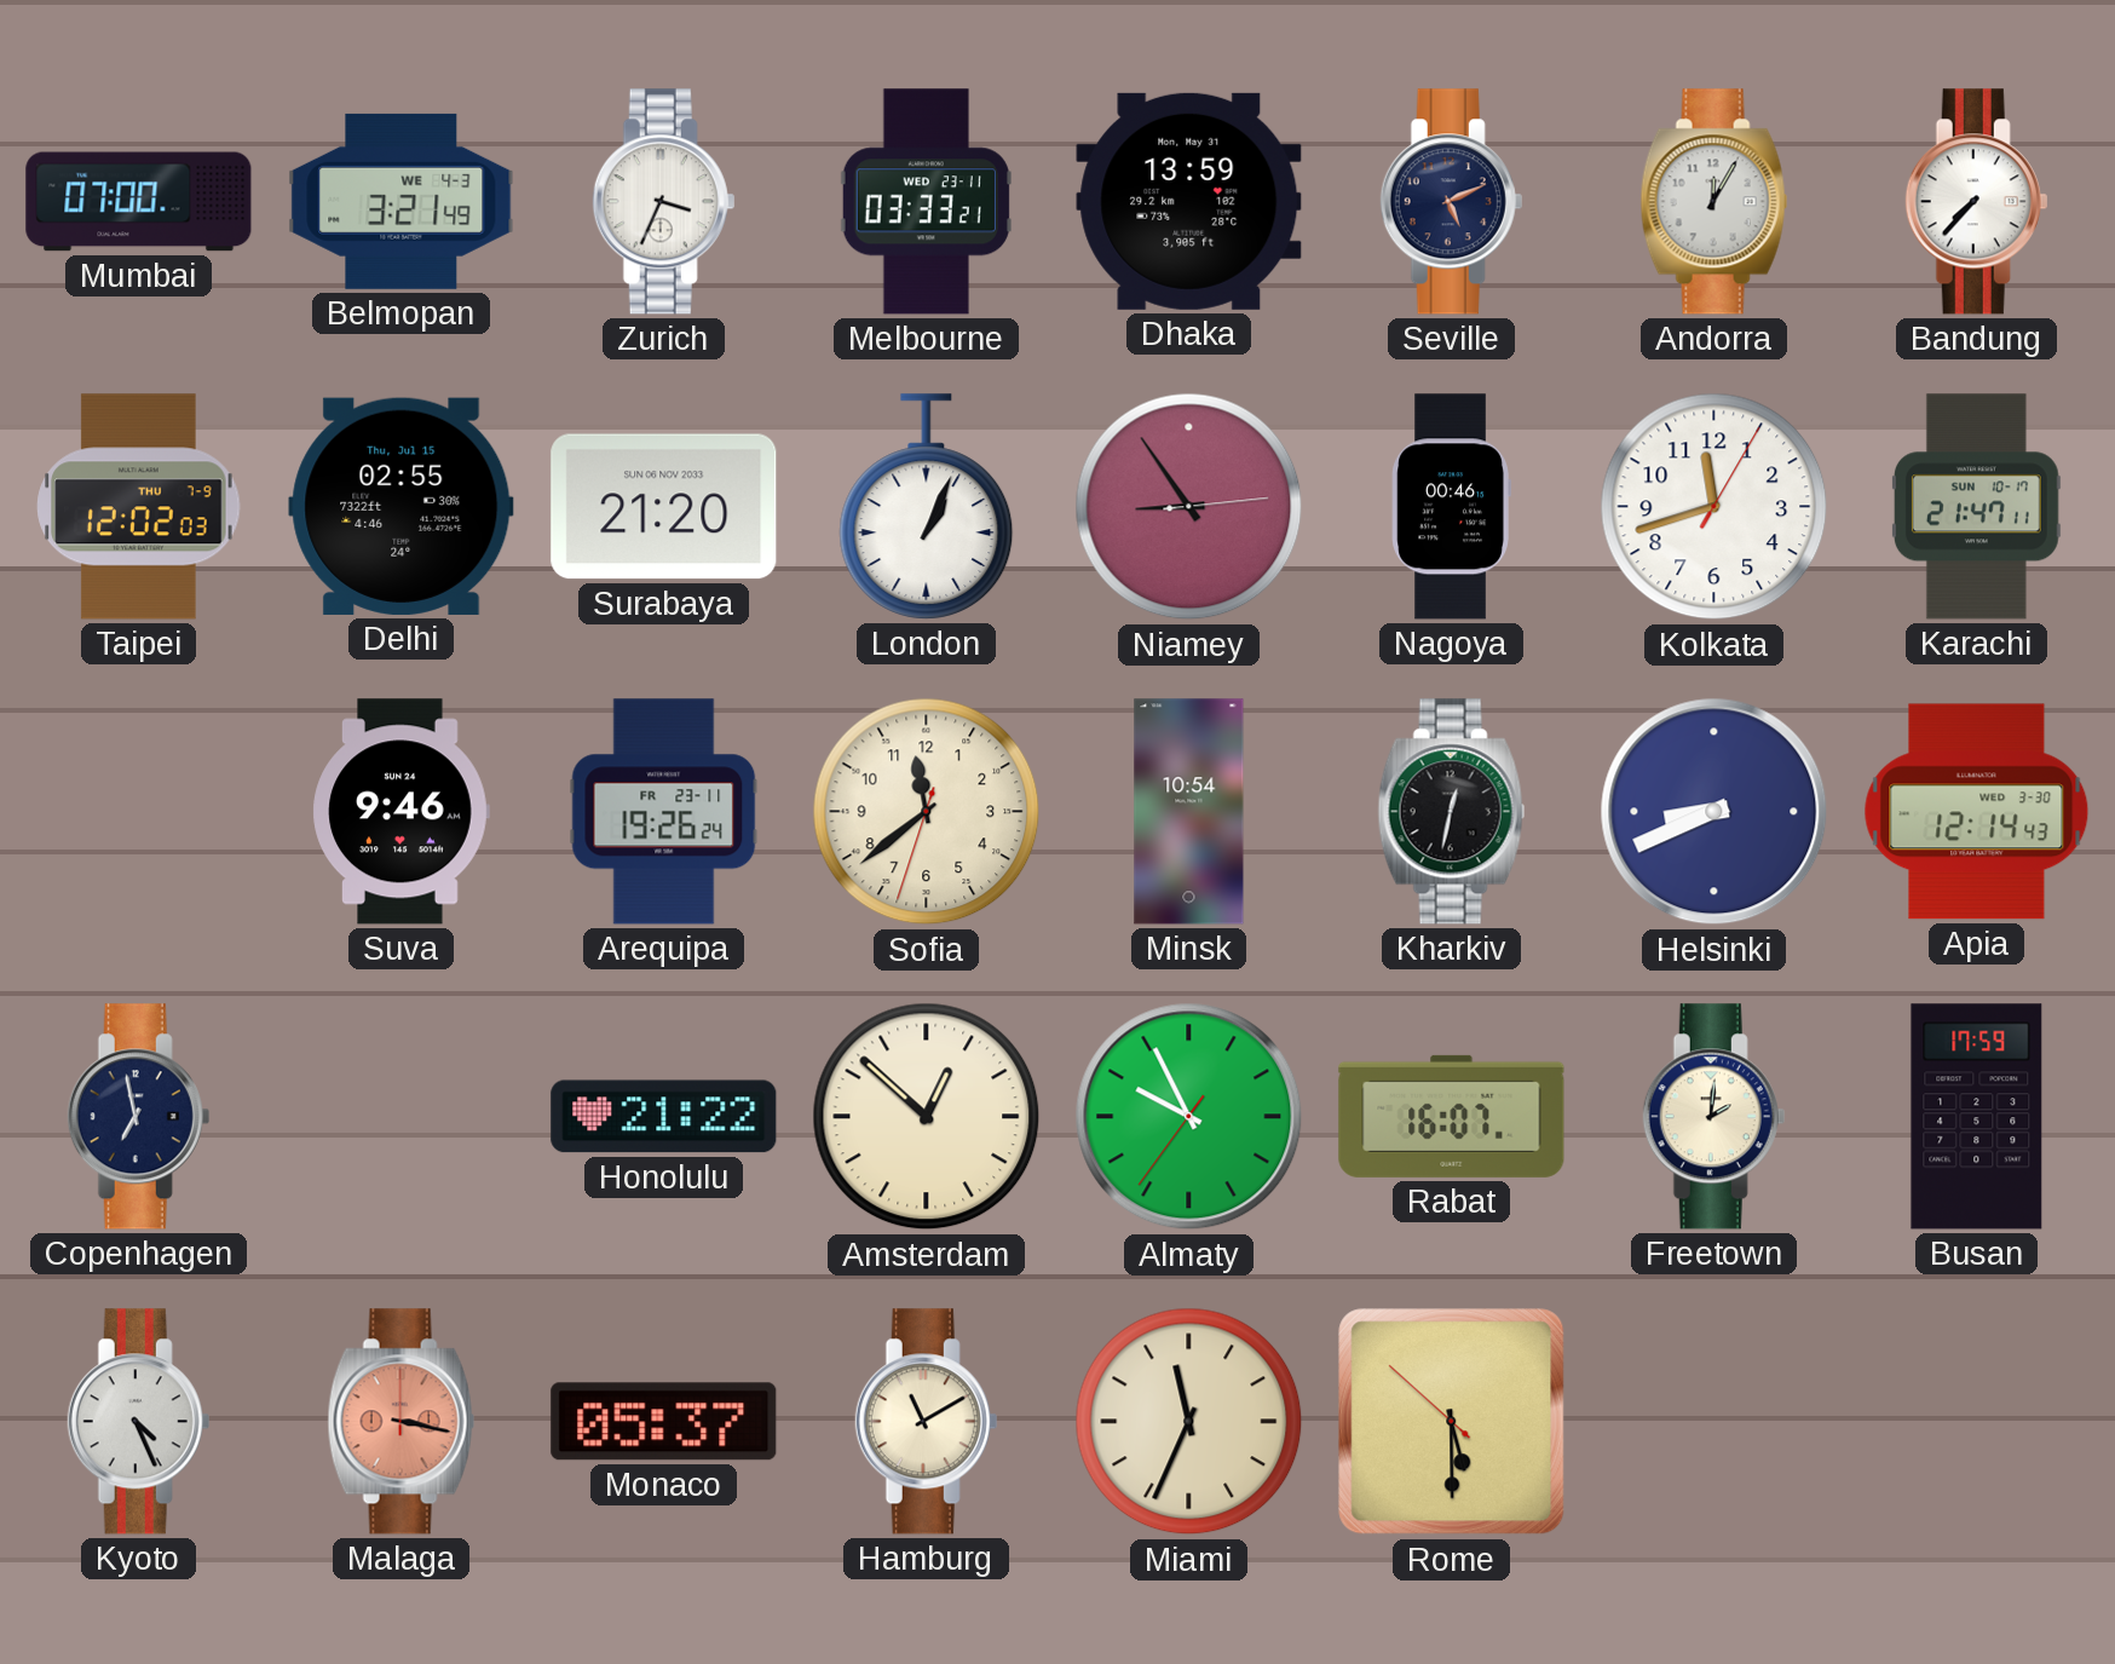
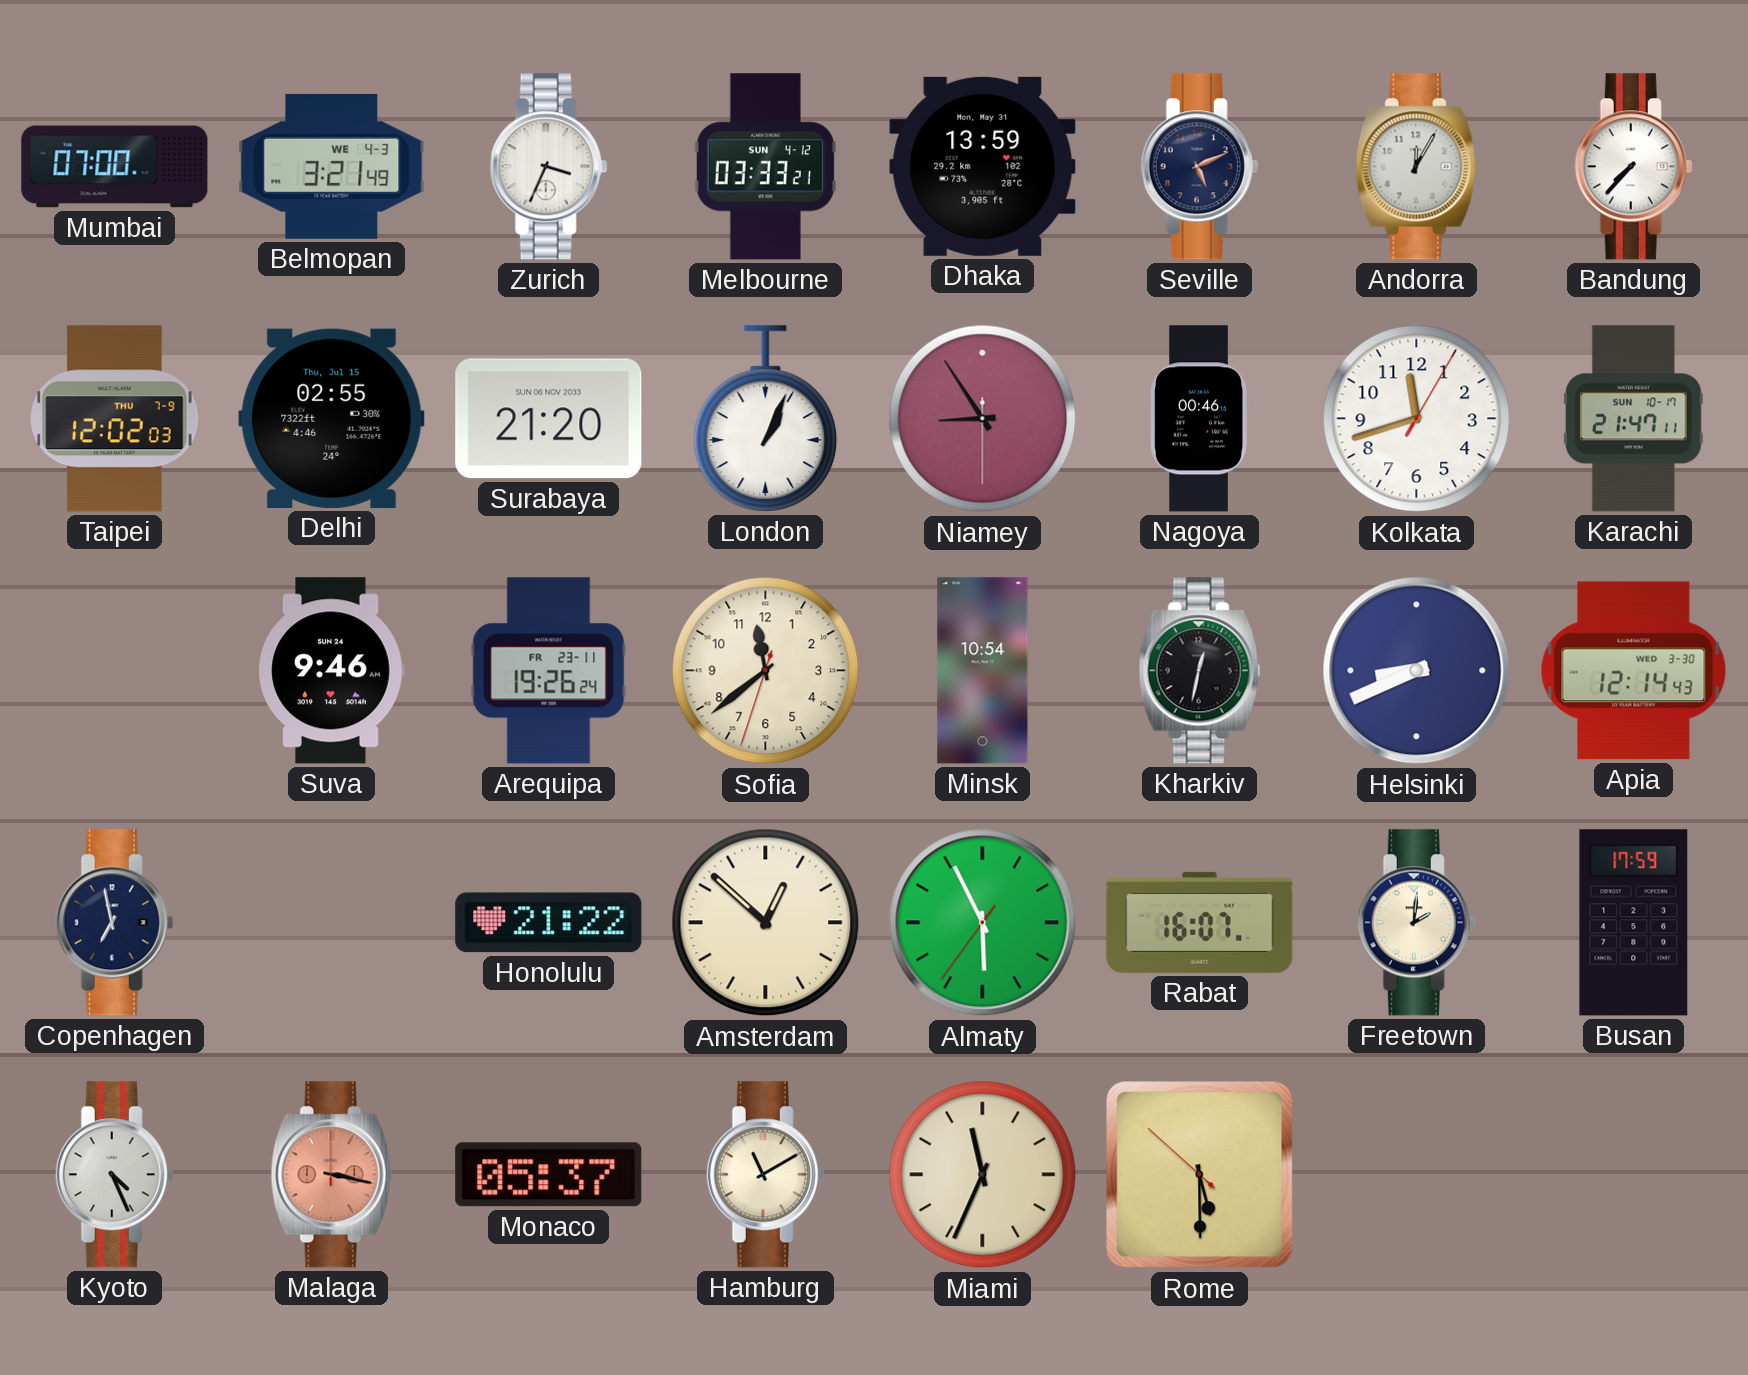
Melbourne date: WED 23-11 -> SUN 4-12 (765, 167)
Niamey: 8:54:14 -> 8:54:30 (983, 419)
Almaty: 9:55 -> 5:55 (983, 923)
